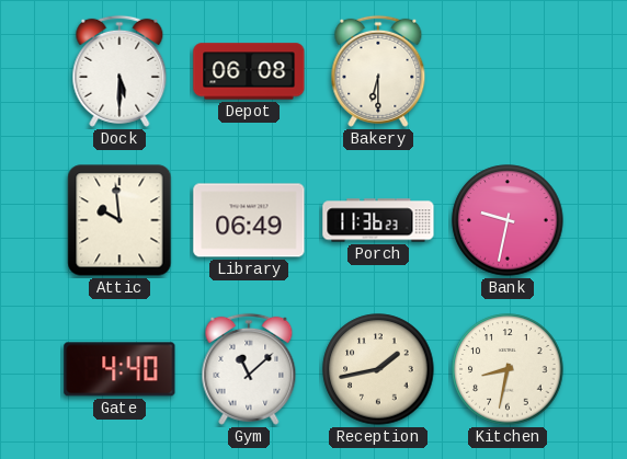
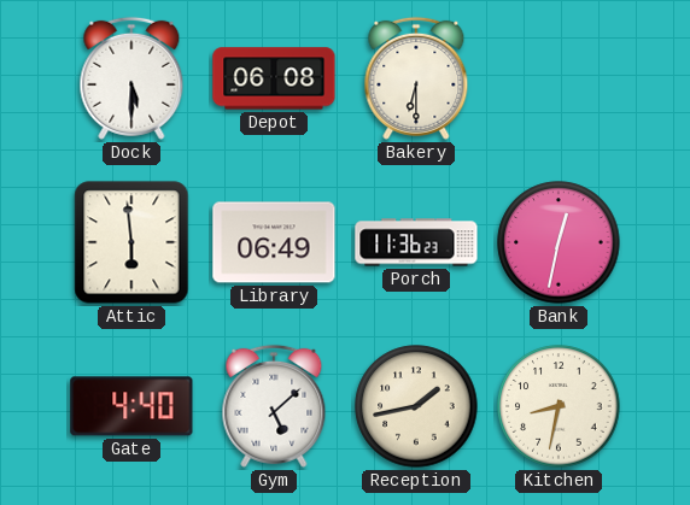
Attic: 9:59 -> 5:59 (131, 242)
Bank: 9:32 -> 12:32 (559, 242)
Gym: 11:08 -> 5:08 (274, 406)
